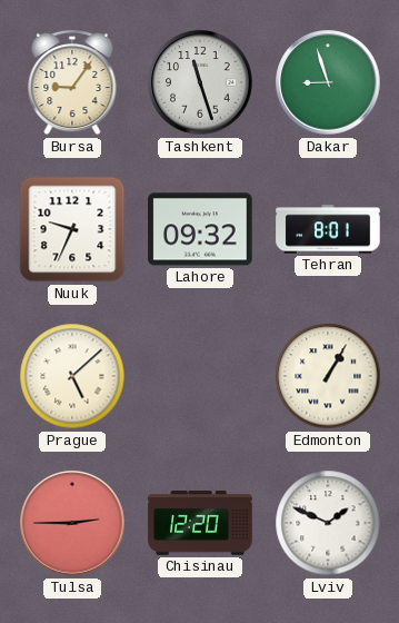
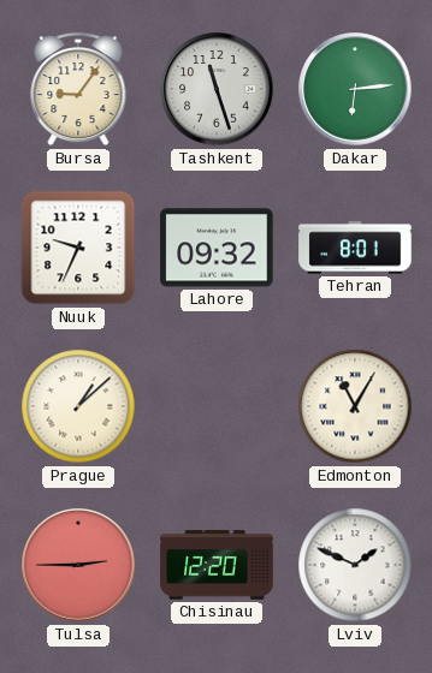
Dakar: 8:57 -> 6:14 (355, 89)
Prague: 5:08 -> 1:08 (78, 406)
Edmonton: 1:05 -> 11:05 (355, 406)
